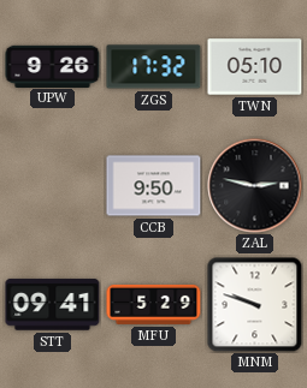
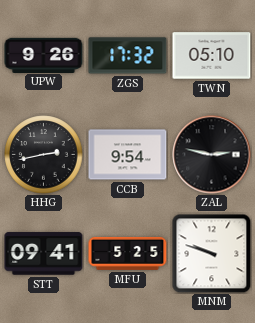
HHG: none -> 2:43 (44, 155)
CCB: 9:50 -> 9:54 (128, 155)
MFU: 5:29 -> 5:25 (128, 253)
